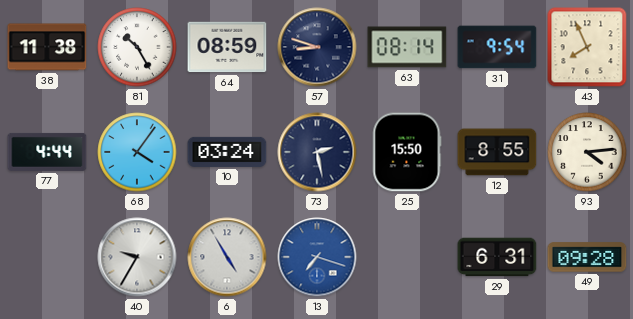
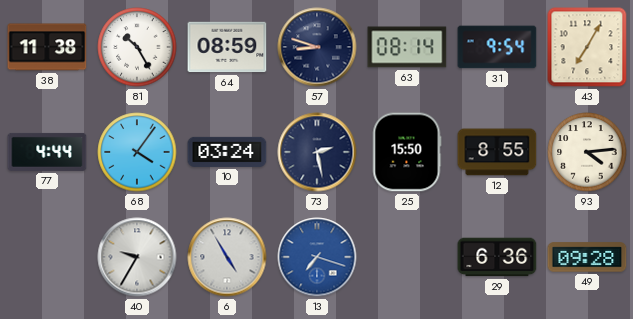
43: 7:56 -> 7:05 (587, 47)
29: 6:31 -> 6:36 (497, 257)
